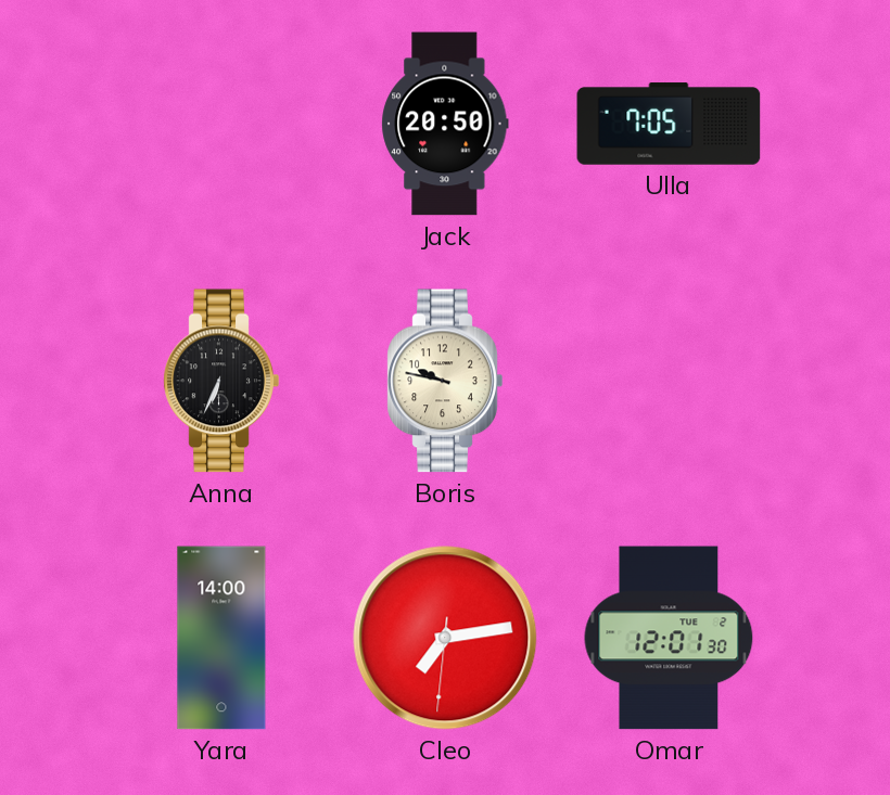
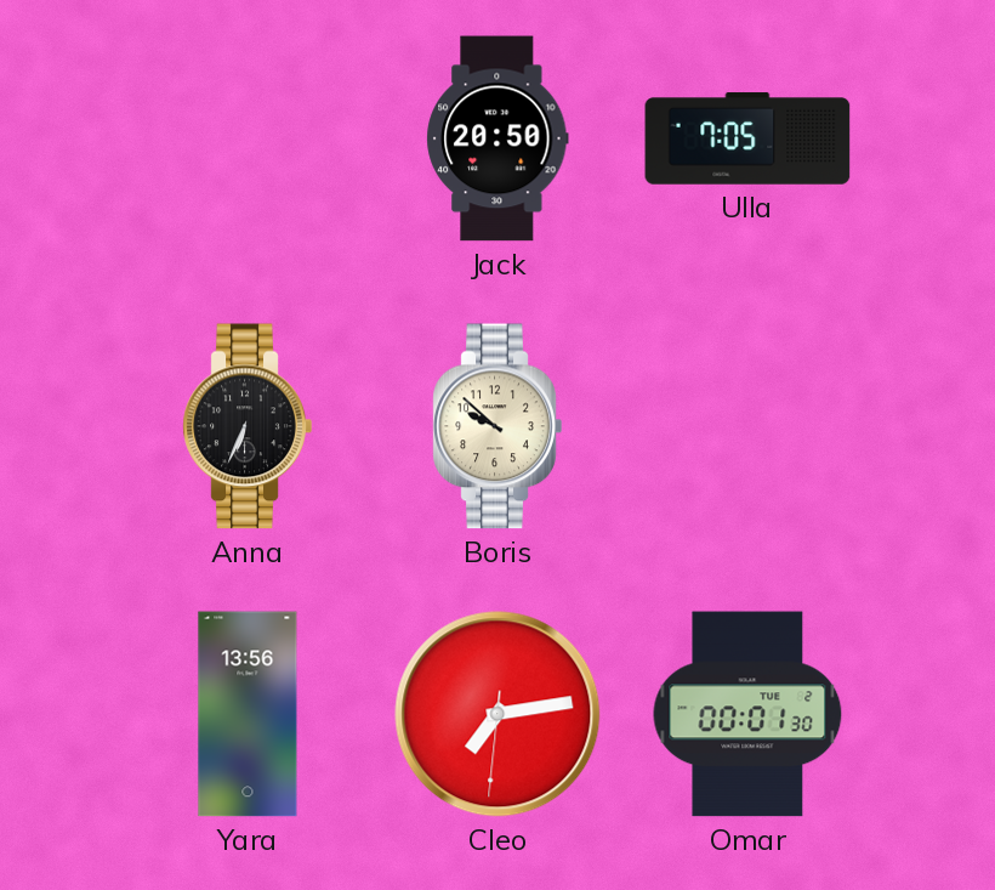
Boris: 9:47 -> 9:52 (497, 426)
Yara: 14:00 -> 13:56 (248, 714)
Omar: 12:01 -> 00:01 (747, 714)
